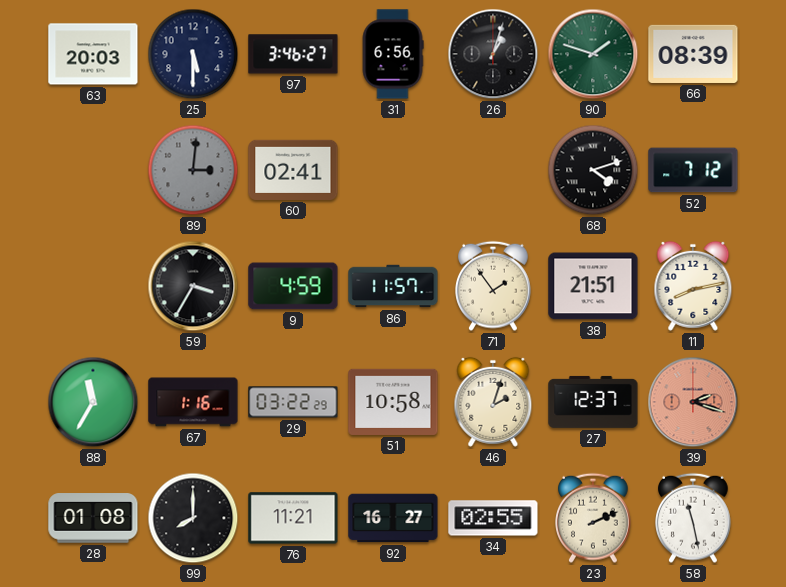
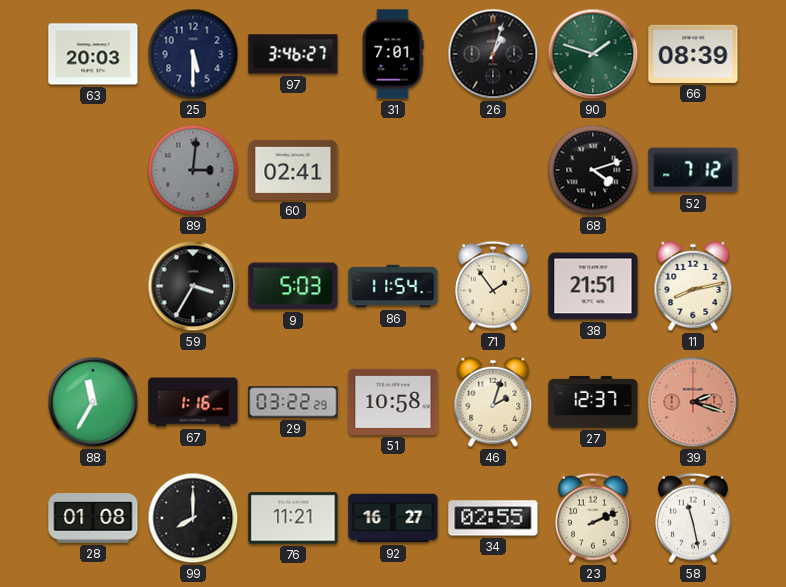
31: 6:56 -> 7:01 (393, 54)
9: 4:59 -> 5:03 (293, 286)
86: 11:57 -> 11:54 (393, 286)
